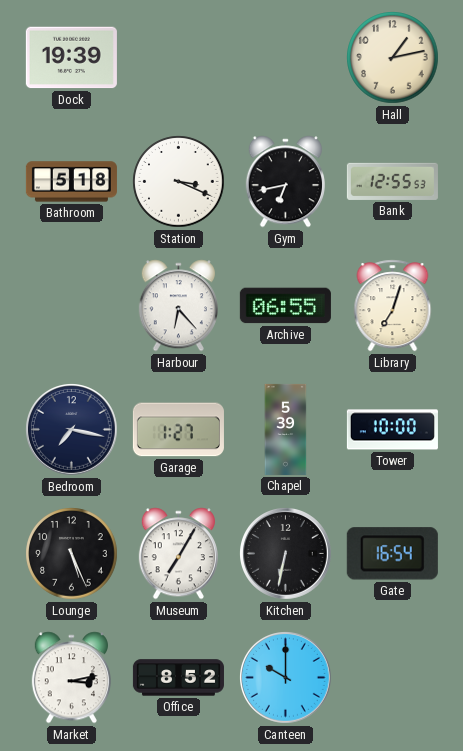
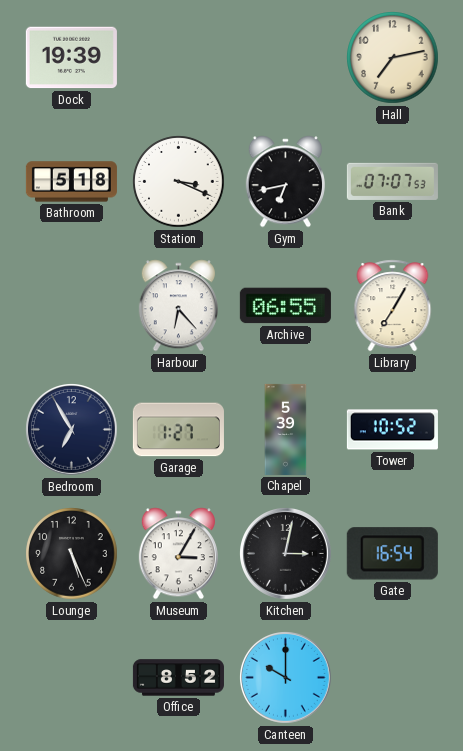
Hall: 1:13 -> 7:13 (393, 58)
Bank: 12:55 -> 07:07 (392, 181)
Library: 7:03 -> 7:05 (393, 306)
Bedroom: 7:17 -> 6:55 (72, 430)
Tower: 10:00 -> 10:52 (392, 430)
Museum: 7:05 -> 3:05 (178, 554)
Kitchen: 6:32 -> 3:02 (286, 554)
Market: 3:13 -> none (71, 678)
